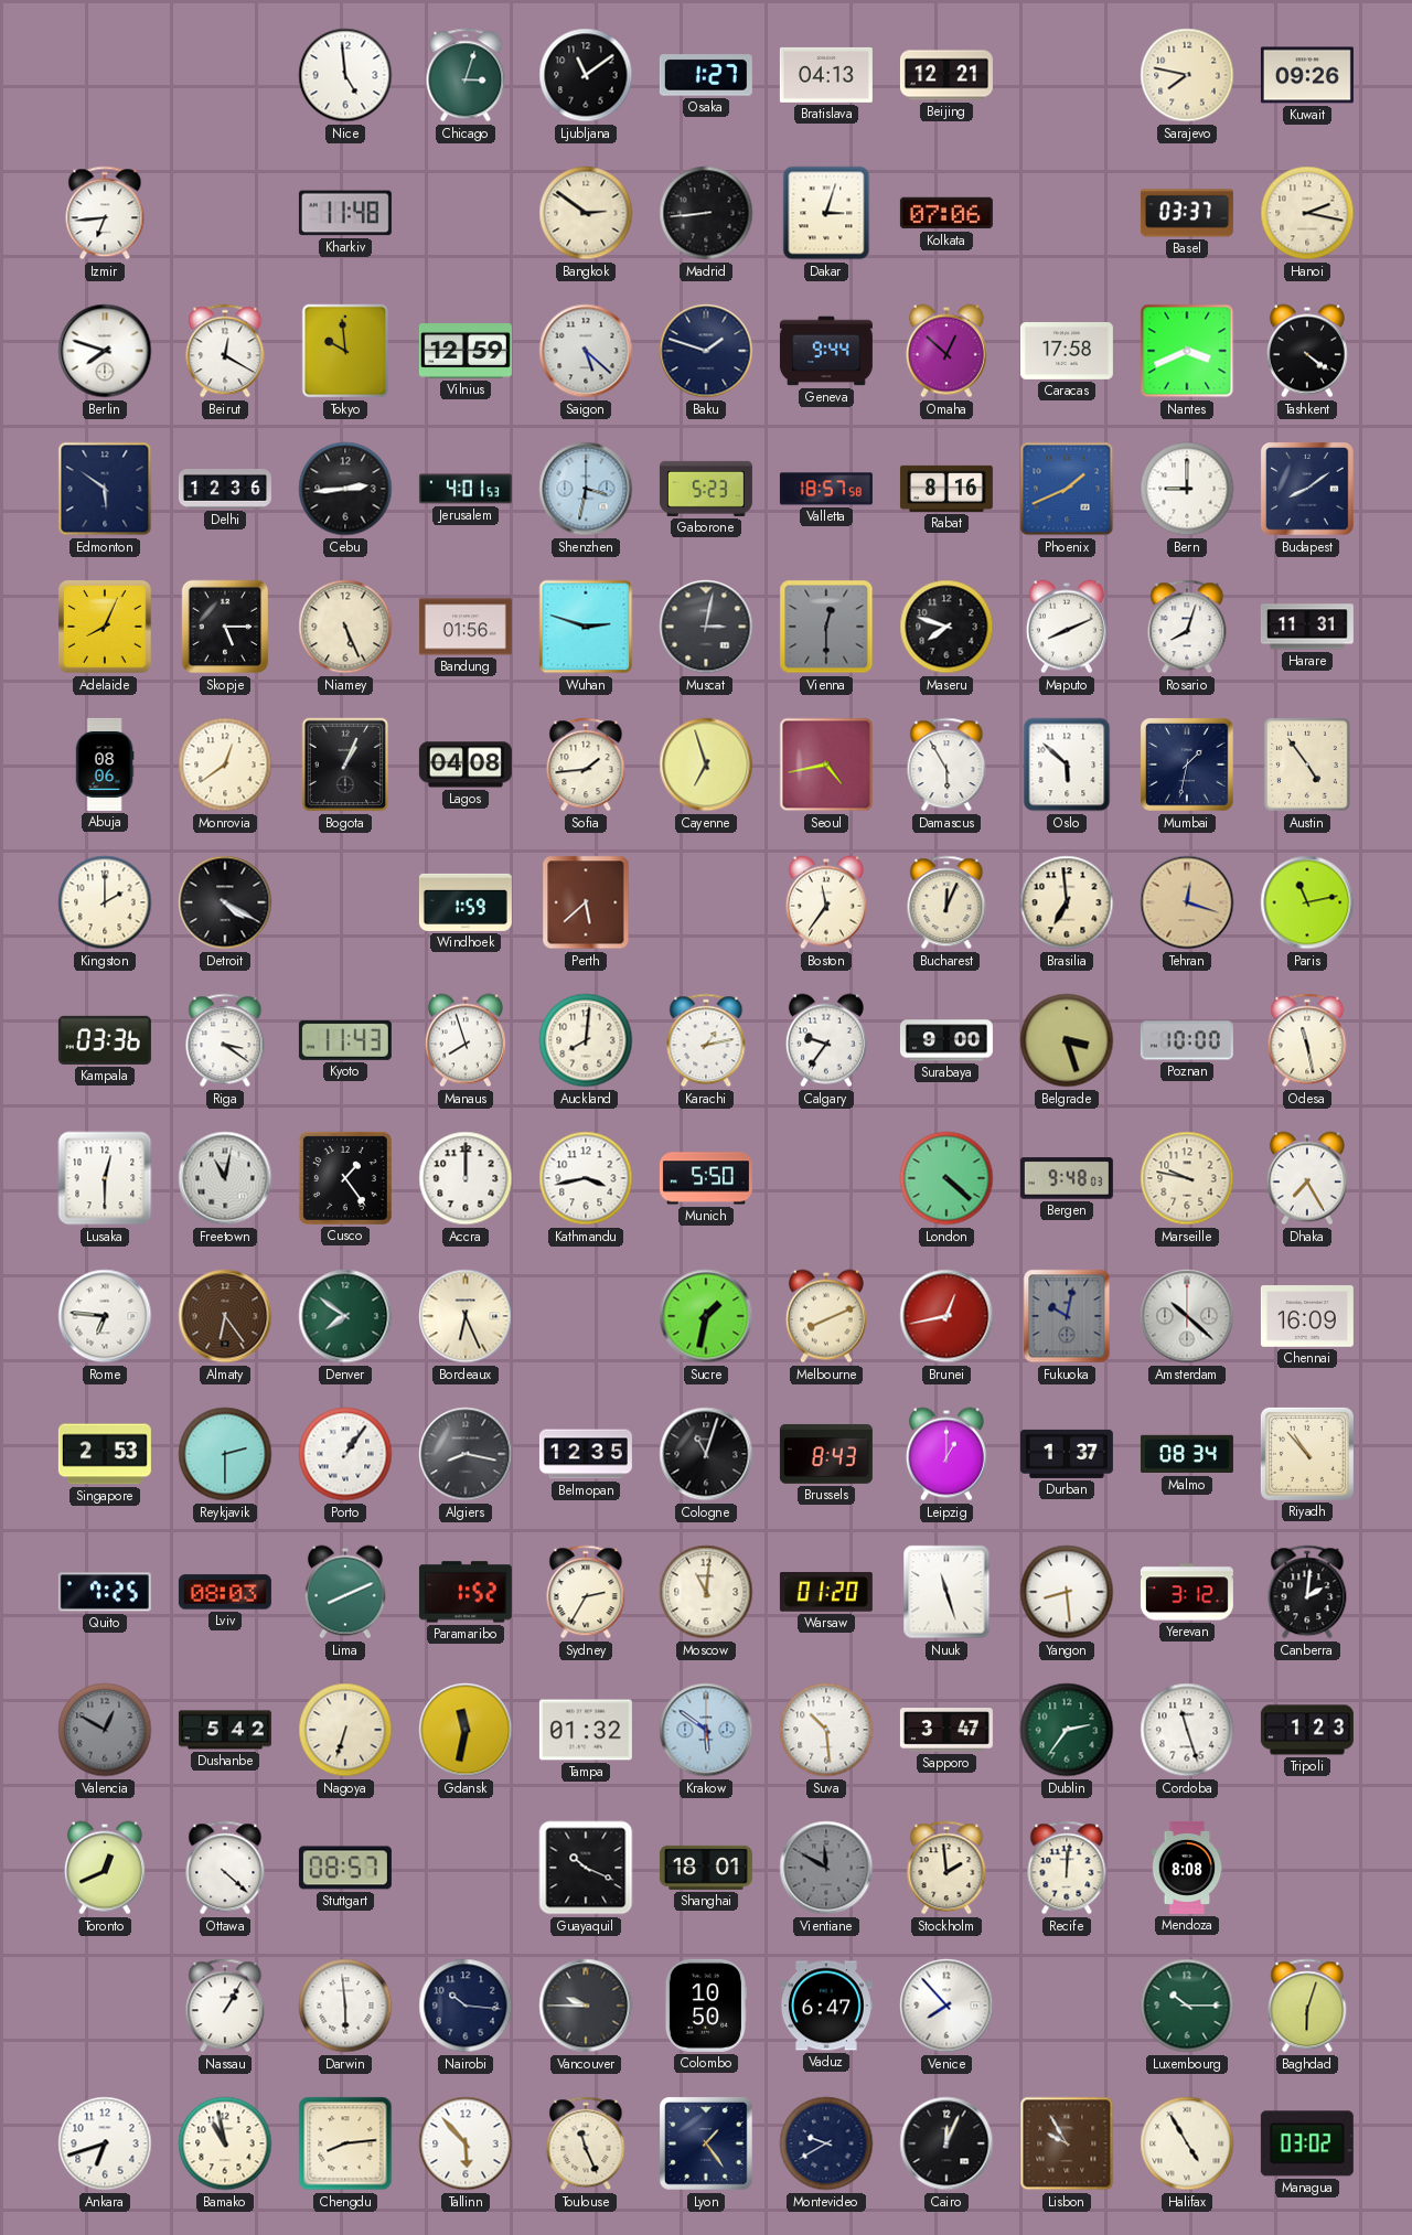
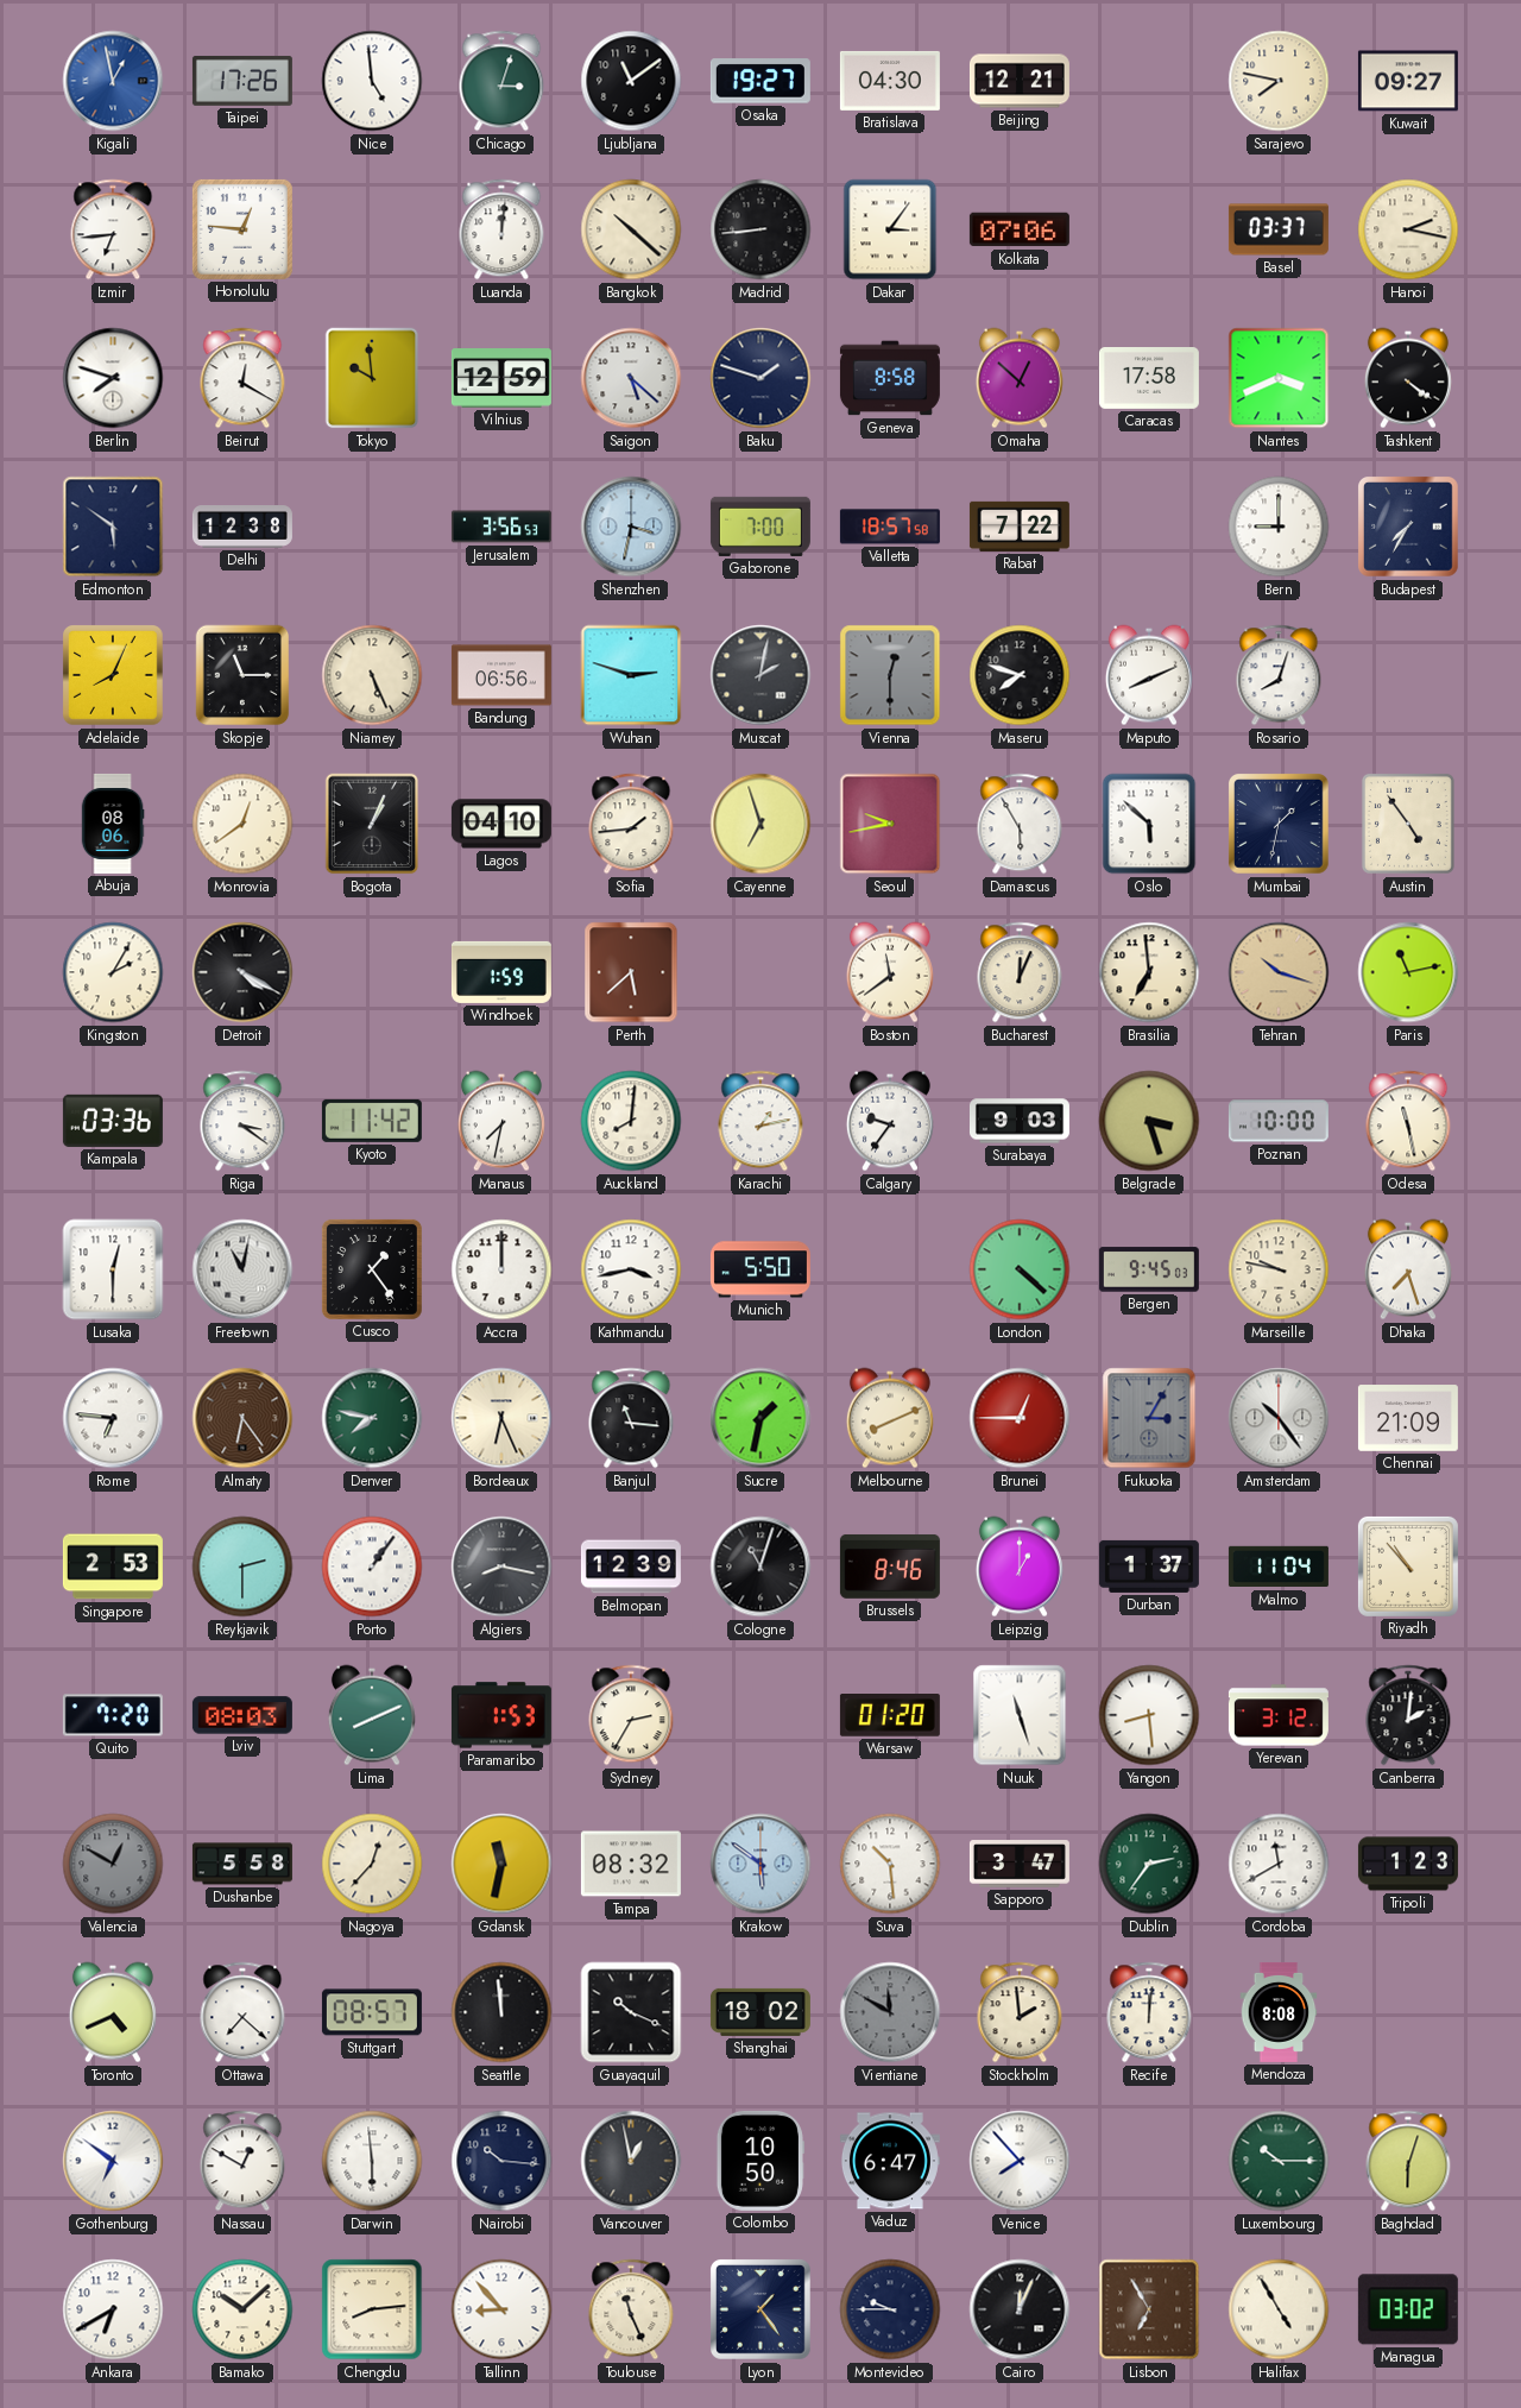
Kigali: none -> 12:58 (113, 81)
Taipei: none -> 17:26 (242, 81)
Osaka: 1:27 -> 19:27 (760, 81)
Bratislava: 04:13 -> 04:30 (890, 81)
Kuwait: 09:26 -> 09:27 (1408, 81)
Honolulu: none -> 12:46 (242, 229)
Kharkiv: 11:48 -> none (345, 213)
Luanda: none -> 12:01 (501, 229)
Bangkok: 2:51 -> 10:22 (631, 229)
Dakar: 3:03 -> 3:06 (890, 229)
Geneva: 9:44 -> 8:58 (890, 378)
Delhi: 12:36 -> 12:38 (242, 528)
Cebu: 2:44 -> none (345, 489)
Jerusalem: 4:01 -> 3:56 (501, 527)
Gaborone: 5:23 -> 7:00 (760, 527)
Rabat: 8:16 -> 7:22 (1020, 527)
Phoenix: 1:41 -> none (1067, 489)
Budapest: 8:09 -> 7:35 (1409, 528)
Skopje: 5:15 -> 11:15 (242, 675)
Bandung: 01:56 -> 06:56 (501, 675)
Muscat: 3:02 -> 2:02 (760, 675)
Harare: 11:31 -> none (1307, 627)
Lagos: 04:08 -> 04:10 (501, 824)
Seoul: 4:43 -> 9:43 (890, 824)
Kingston: 2:00 -> 2:05 (113, 972)
Boston: 11:36 -> 11:39 (890, 972)
Tehran: 12:18 -> 10:18 (1279, 972)
Kyoto: 11:43 -> 11:42 (372, 1121)
Manaus: 7:57 -> 7:32 (501, 1121)
Surabaya: 9:00 -> 9:03 (1020, 1121)
Bergen: 9:48 -> 9:45 (1149, 1269)
Dhaka: 7:25 -> 7:27 (1408, 1269)
Denver: 7:51 -> 7:47 (372, 1418)
Banjul: none -> 11:16 (631, 1418)
Brunei: 12:43 -> 12:45 (1020, 1418)
Fukuoka: 10:02 -> 3:05 (1149, 1418)
Amsterdam: 10:22 -> 10:24 (1279, 1418)
Chennai: 16:09 -> 21:09 (1408, 1418)
Belmopan: 12:35 -> 12:39 (631, 1567)
Brussels: 8:43 -> 8:46 (890, 1567)
Malmo: 08:34 -> 11:04 (1279, 1567)
Quito: 7:25 -> 7:20 (113, 1715)
Paramaribo: 1:52 -> 1:53 (501, 1715)
Moscow: 11:01 -> none (706, 1592)
Dushanbe: 5:42 -> 5:58 (242, 1864)
Nagoya: 6:33 -> 12:37 (372, 1864)
Tampa: 01:32 -> 08:32 (631, 1864)
Cordoba: 11:27 -> 11:40 (1279, 1864)
Toronto: 12:41 -> 4:41 (113, 2012)
Ottawa: 4:22 -> 7:22 (242, 2012)
Seattle: none -> 11:59 (501, 2012)
Shanghai: 18:01 -> 18:02 (760, 2012)
Gothenburg: none -> 6:51 (113, 2161)
Nassau: 1:05 -> 12:50 (242, 2161)
Vancouver: 9:45 -> 12:58 (631, 2161)
Ankara: 6:42 -> 6:40 (113, 2309)
Bamako: 10:58 -> 10:08 (242, 2309)
Tallinn: 5:53 -> 8:53 (501, 2309)
Montevideo: 9:40 -> 9:45 (890, 2309)
Lisbon: 9:55 -> 6:55 (1149, 2309)
